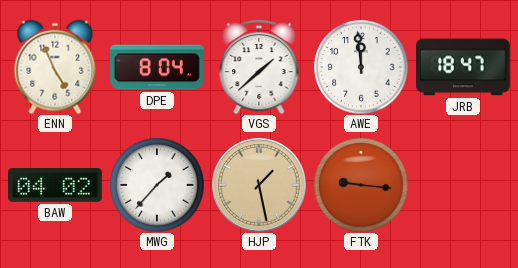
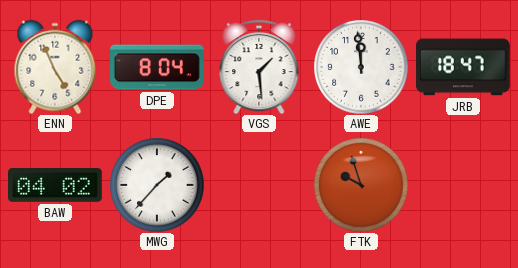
VGS: 1:38 -> 1:29 (259, 67)
HJP: 1:28 -> none (259, 185)
FTK: 9:16 -> 9:57 (361, 185)
